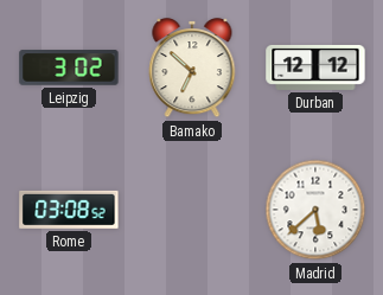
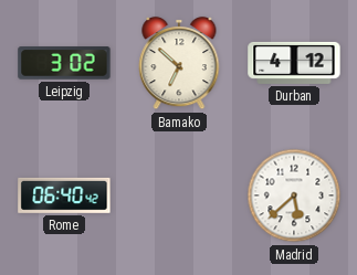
Durban: 12:12 -> 4:12 (294, 63)
Rome: 03:08 -> 06:40 (64, 195)
